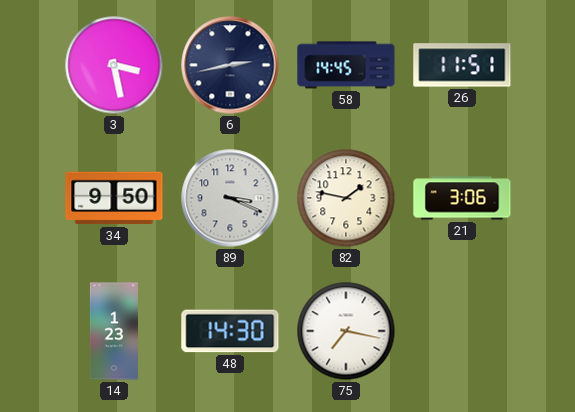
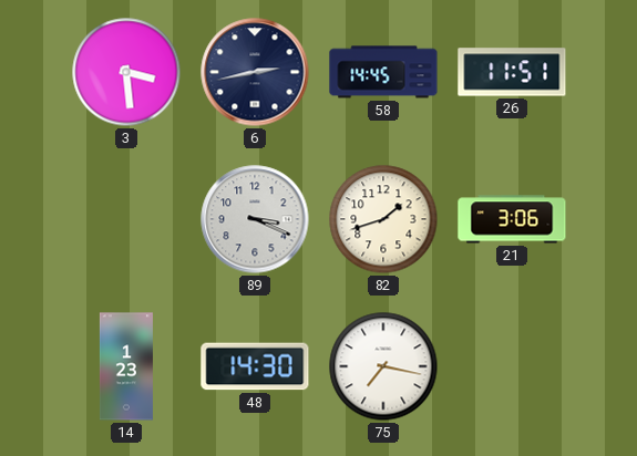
3: 3:28 -> 3:29 (126, 72)
34: 9:50 -> none (114, 198)
82: 1:47 -> 1:42 (383, 219)
